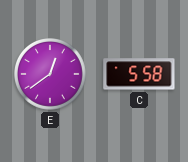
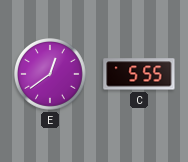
C: 5:58 -> 5:55 (139, 74)
